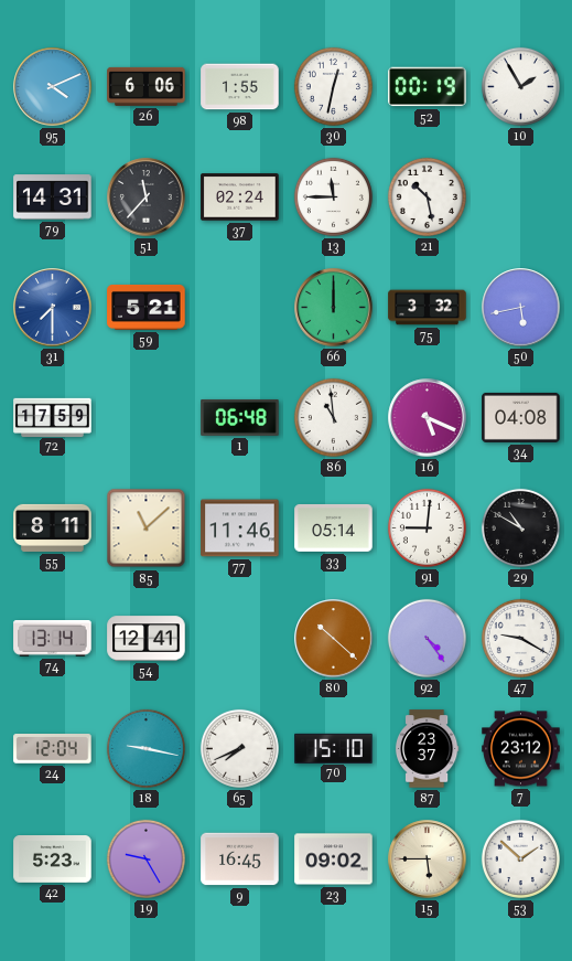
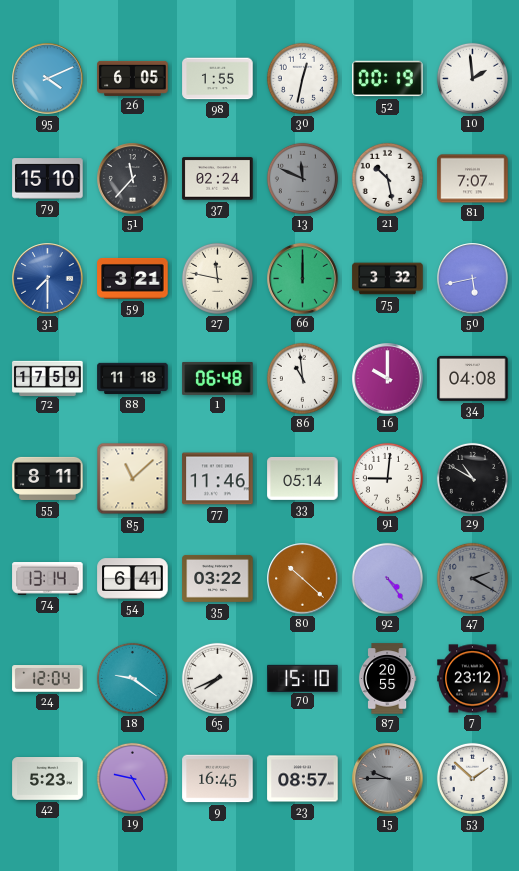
26: 6:06 -> 6:05 (133, 78)
10: 1:55 -> 1:59 (472, 78)
79: 14:31 -> 15:10 (48, 179)
13: 11:45 -> 11:49 (302, 178)
13 dial: white -> grey (302, 178)
81: none -> 7:07 (473, 179)
59: 5:21 -> 3:21 (133, 278)
27: none -> 11:47 (217, 278)
88: none -> 11:18 (133, 379)
16: 5:19 -> 10:00 (388, 379)
54: 12:41 -> 6:41 (133, 579)
35: none -> 03:22 (218, 578)
47: 9:20 -> 2:20 (472, 578)
47 dial: white -> grey (472, 578)
18: 9:17 -> 9:21 (132, 678)
87: 23:37 -> 20:55 (387, 679)
23: 09:02 -> 08:57 (303, 779)
15: 5:45 -> 9:45 (388, 779)
15 dial: cream -> grey (388, 779)
